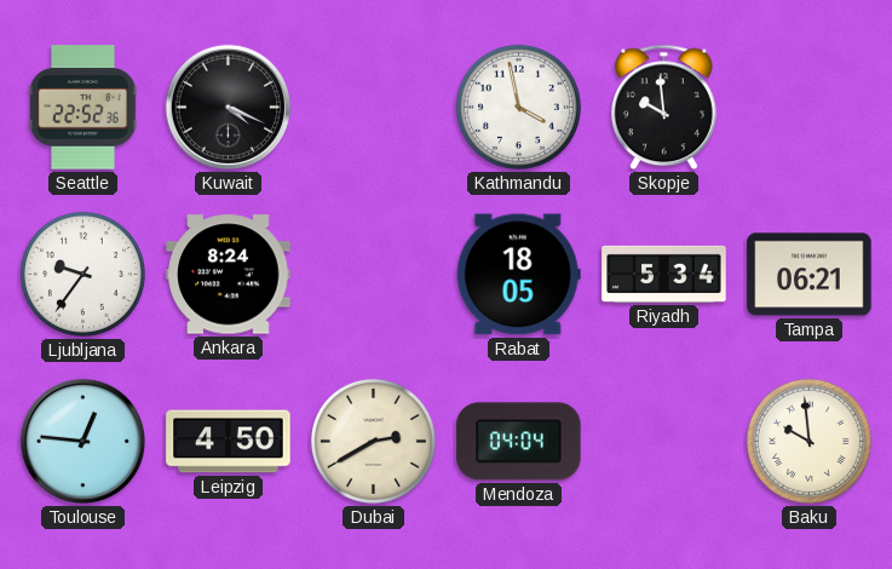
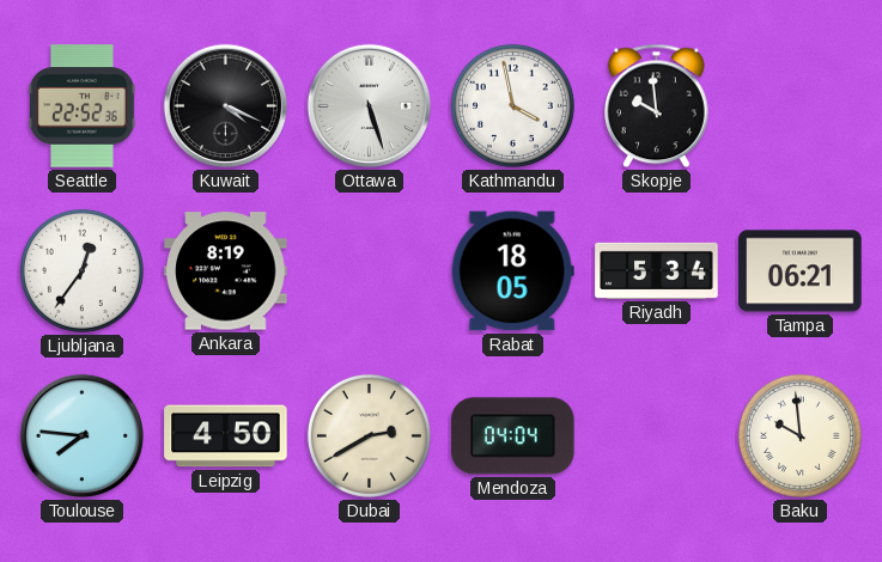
Ottawa: none -> 5:27 (370, 106)
Ljubljana: 9:36 -> 12:36 (81, 270)
Ankara: 8:24 -> 8:19 (226, 271)
Toulouse: 12:46 -> 7:46 (83, 436)
